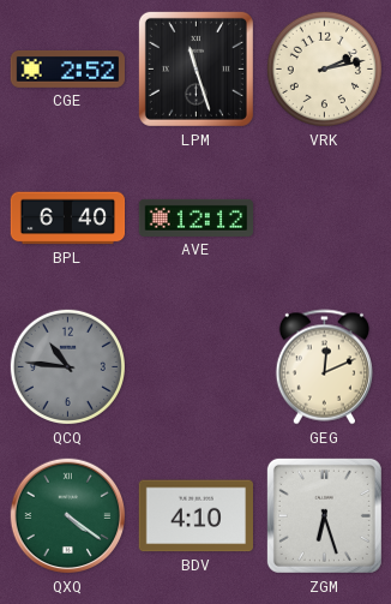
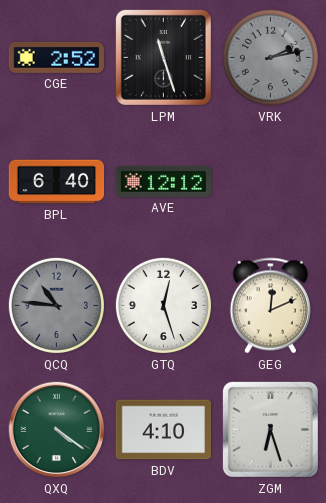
VRK dial: cream -> grey (270, 57)
GTQ: none -> 12:27 (163, 305)
